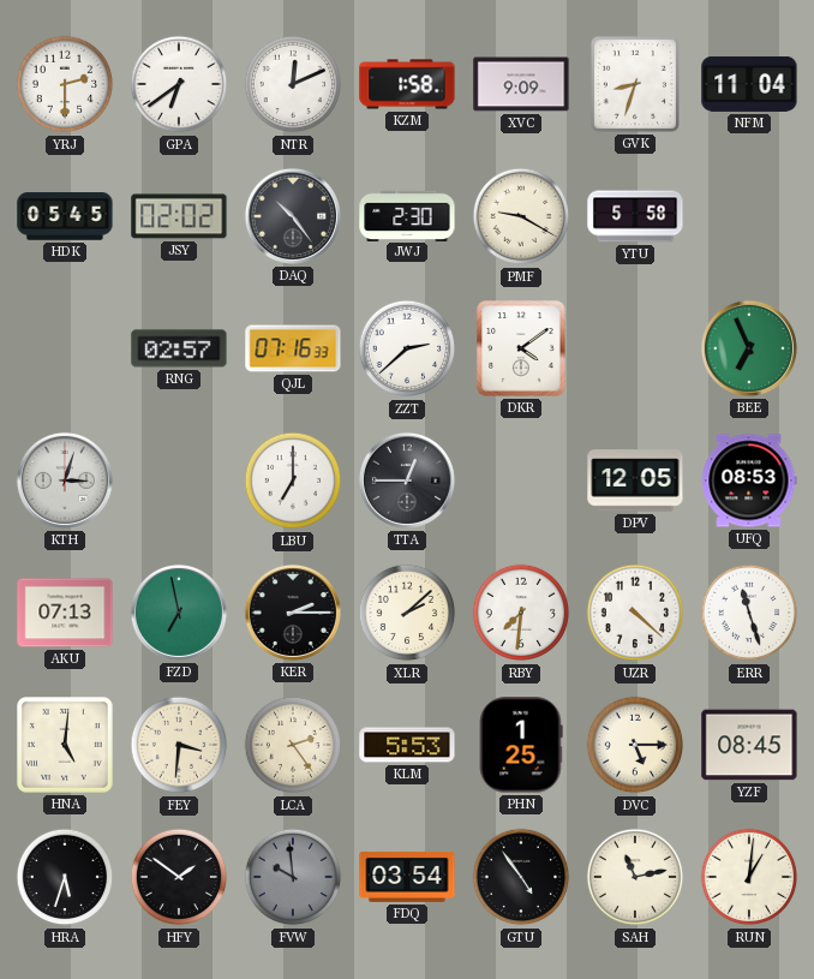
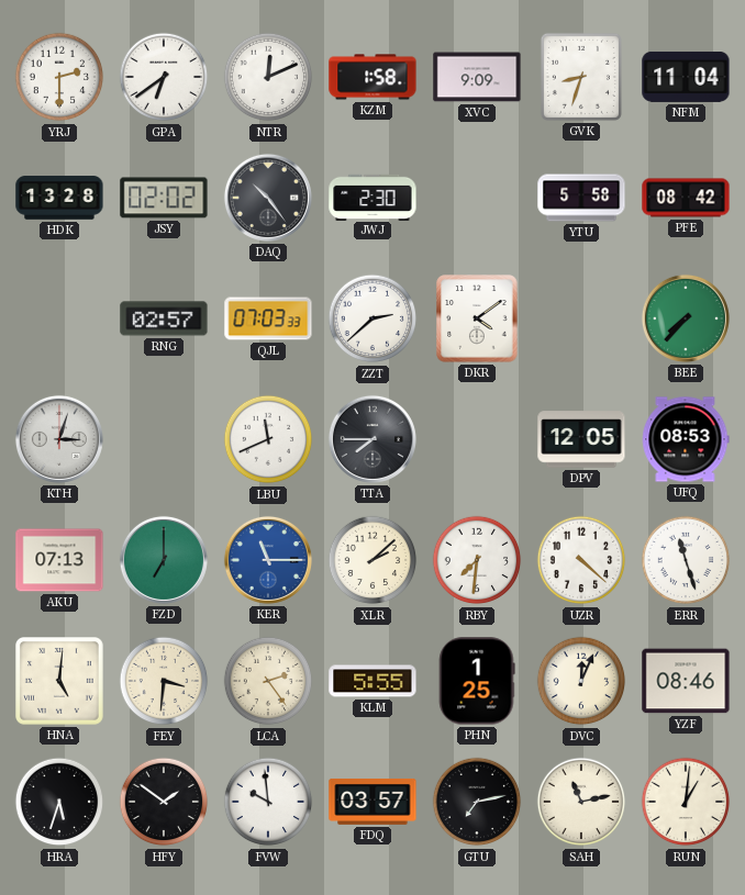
HDK: 05:45 -> 13:28 (59, 198)
PMF: 9:20 -> none (521, 216)
PFE: none -> 08:42 (686, 198)
QJL: 07:16 -> 07:03 (268, 318)
BEE: 6:56 -> 7:37 (686, 318)
LBU: 7:00 -> 11:41 (268, 439)
TTA: 12:45 -> 7:45 (372, 439)
FZD: 6:58 -> 7:00 (164, 560)
KER: 2:15 -> 11:15 (268, 560)
KER dial: black -> blue (268, 560)
KLM: 5:53 -> 5:55 (372, 681)
DVC: 5:15 -> 12:04 (581, 681)
YZF: 08:45 -> 08:46 (686, 681)
FVW dial: grey -> white (268, 802)
FDQ: 03:54 -> 03:57 (372, 802)
GTU: 4:54 -> 7:13 (477, 802)
